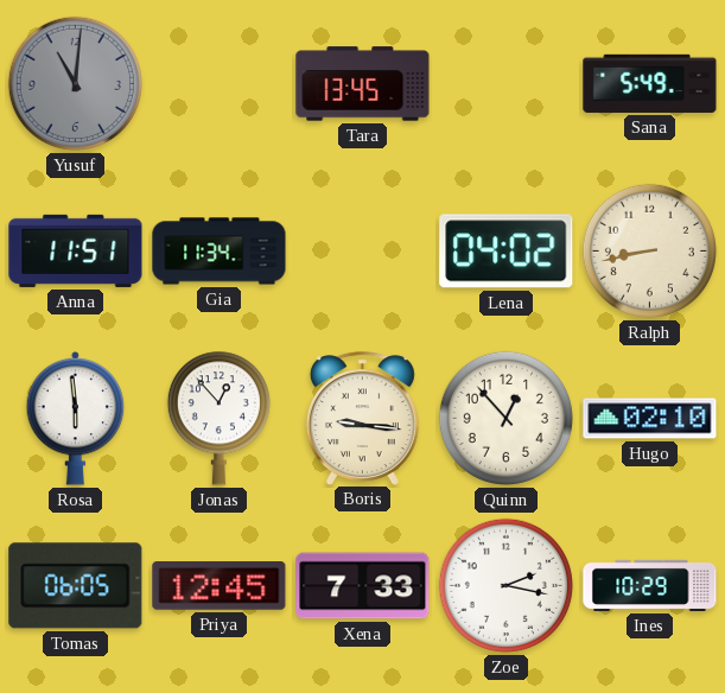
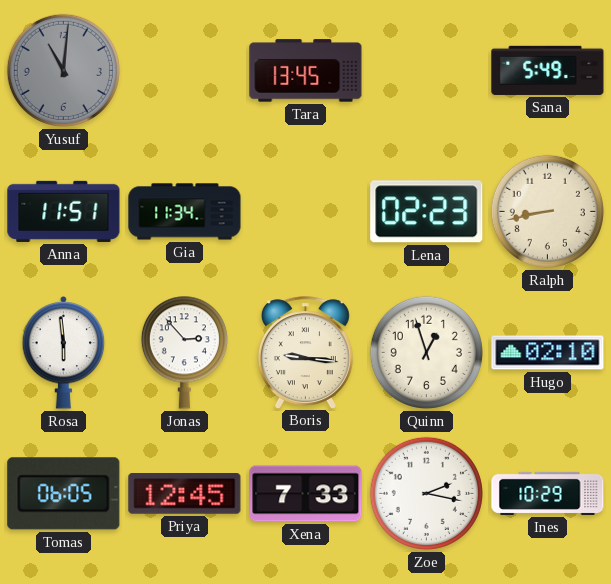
Lena: 04:02 -> 02:23 (427, 212)
Jonas: 12:53 -> 2:53 (184, 352)
Quinn: 12:53 -> 12:57 (426, 352)
